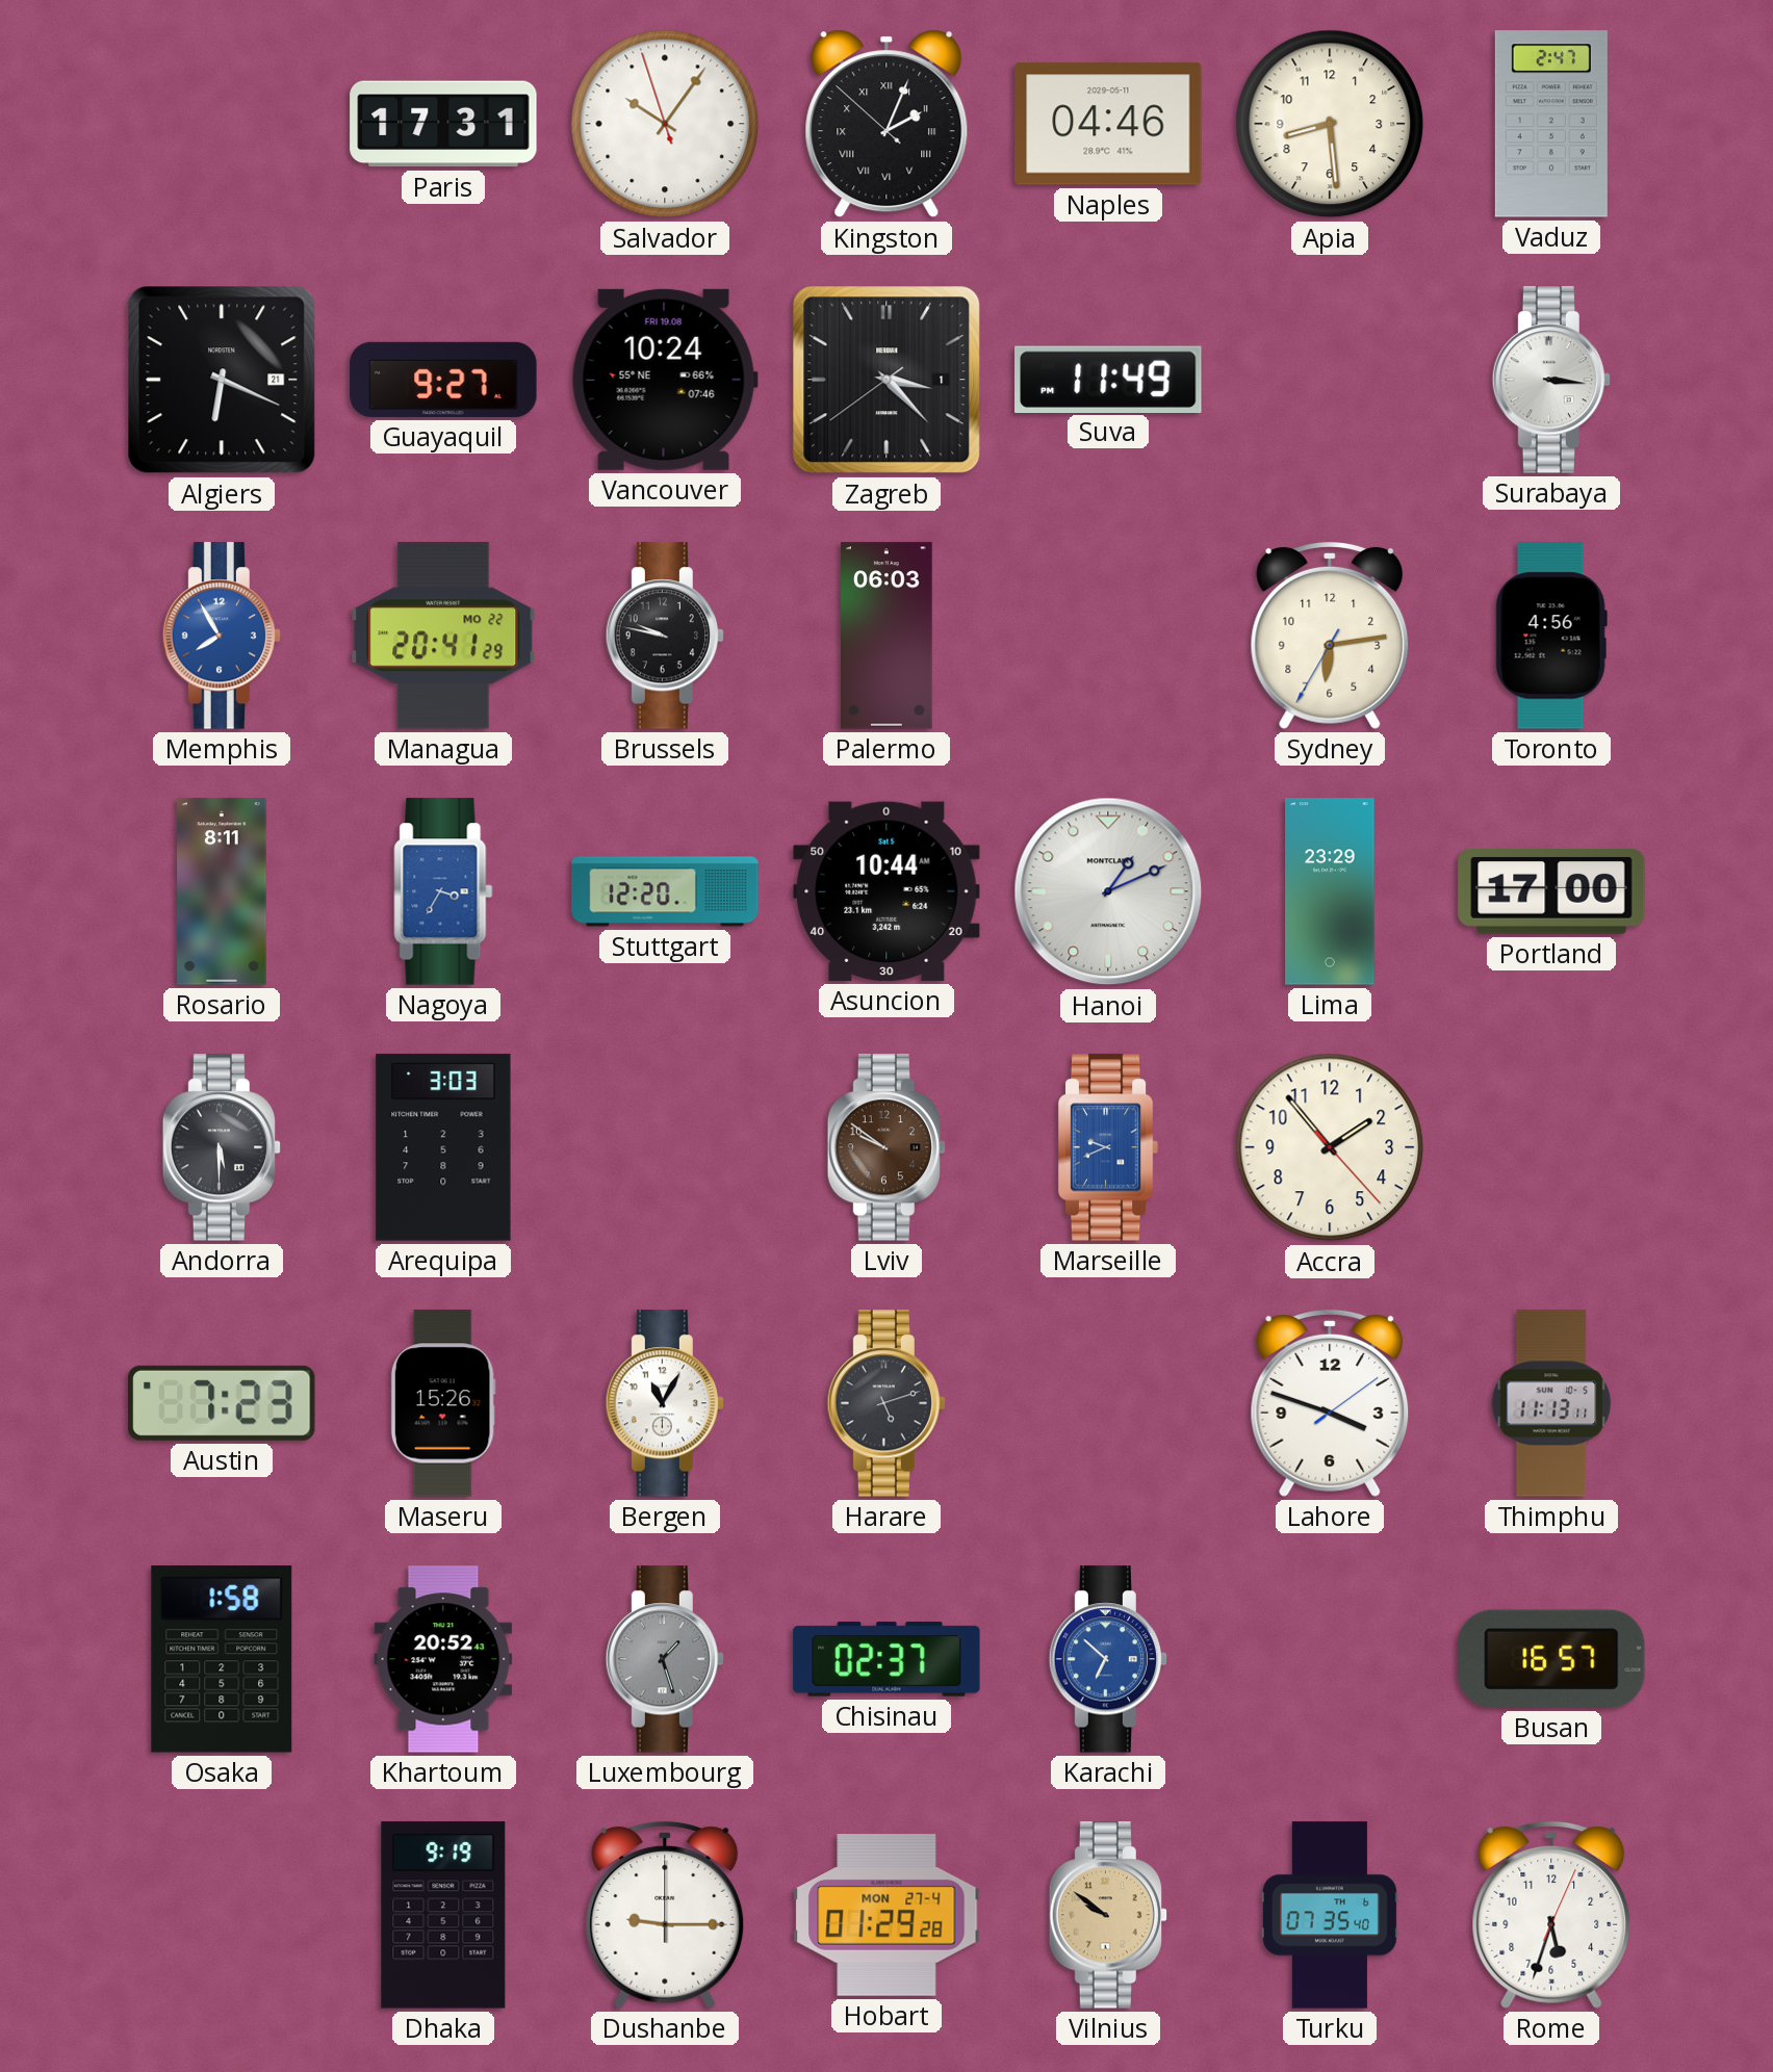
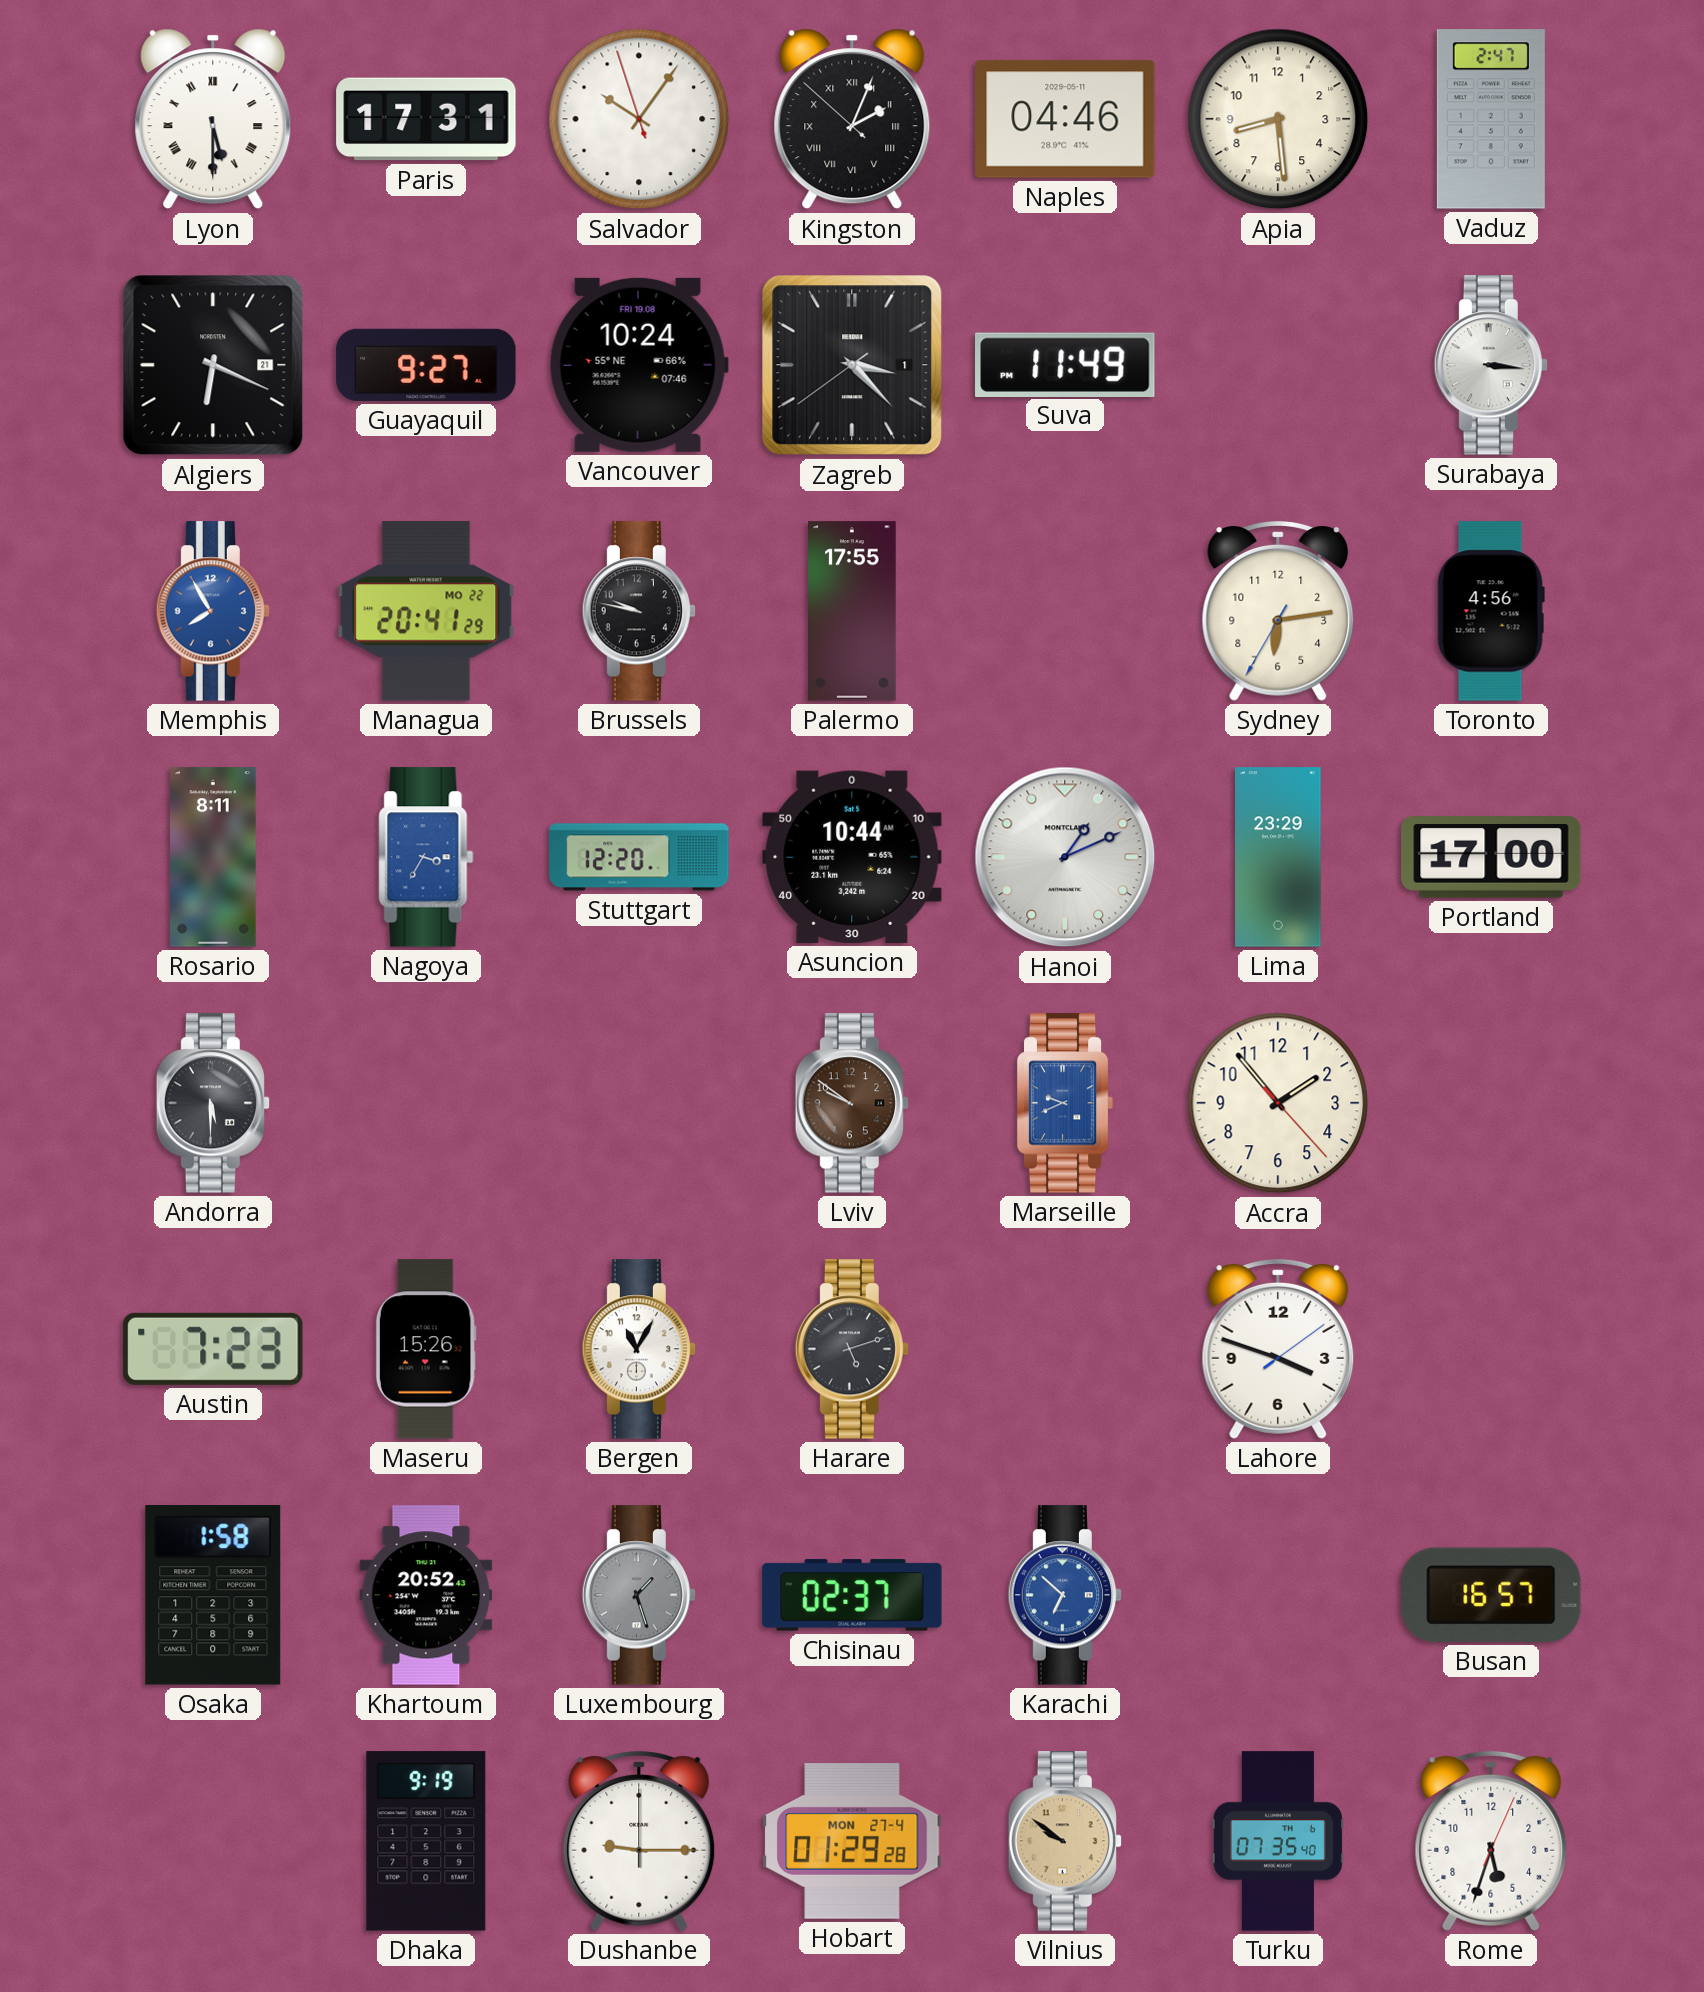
Lyon: none -> 5:30 (213, 119)
Palermo: 06:03 -> 17:55 (853, 611)
Arequipa: 3:03 -> none (443, 1147)
Thimphu: 11:13 -> none (1551, 1403)
